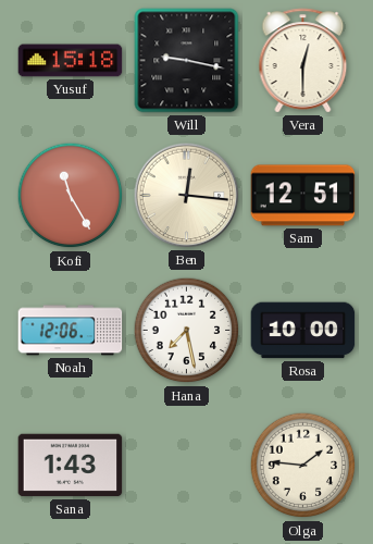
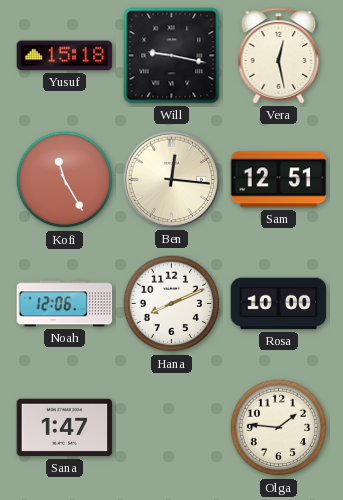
Vera: 12:30 -> 12:28 (279, 56)
Hana: 7:28 -> 8:11 (172, 304)
Sana: 1:43 -> 1:47 (65, 428)
